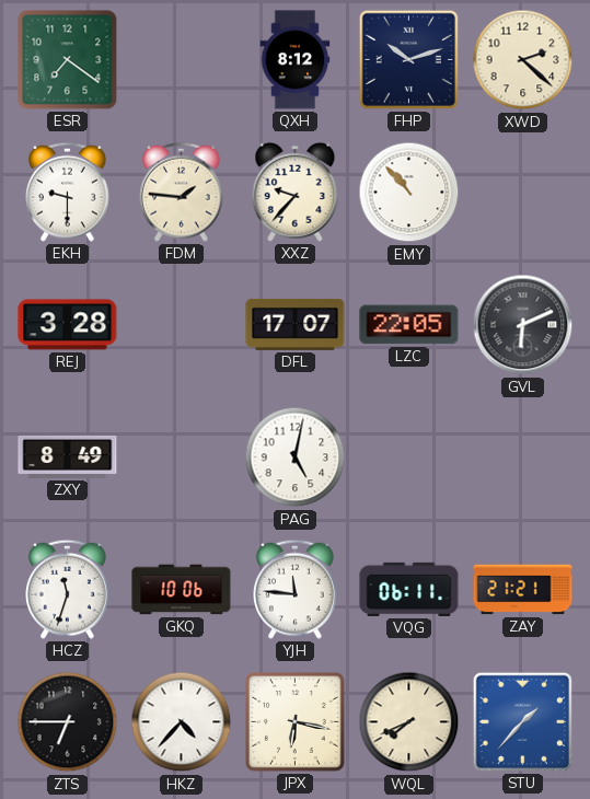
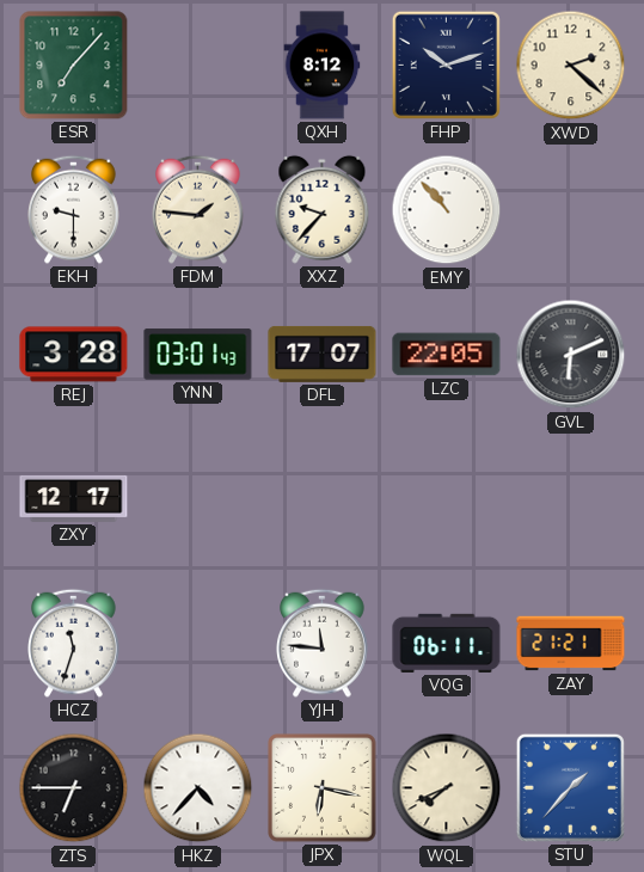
ESR: 7:21 -> 7:07 (74, 66)
YNN: none -> 03:01 (198, 355)
ZXY: 8:49 -> 12:17 (74, 498)
PAG: 5:02 -> none (296, 458)
GKQ: 10:06 -> none (182, 590)
